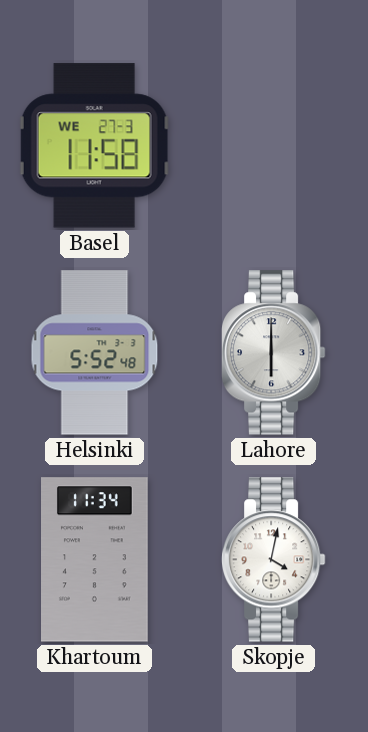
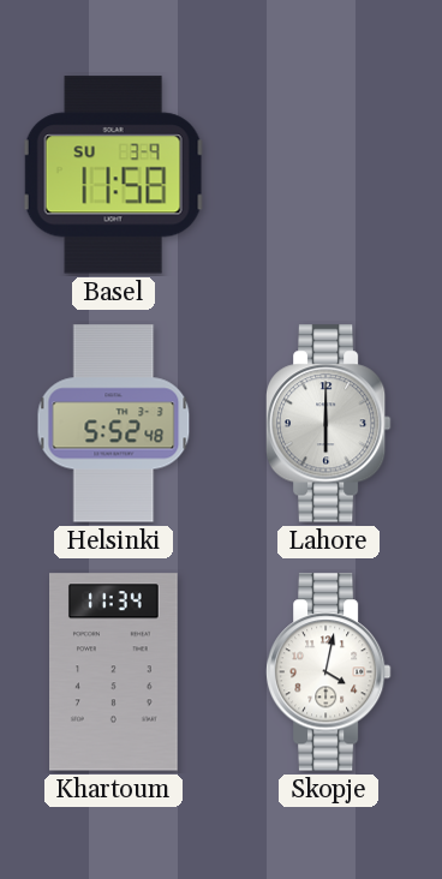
Basel date: WE 27-3 -> SU 3-9 (113, 175)
